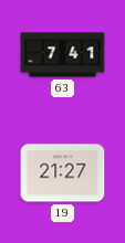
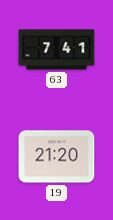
19: 21:27 -> 21:20 (57, 157)
